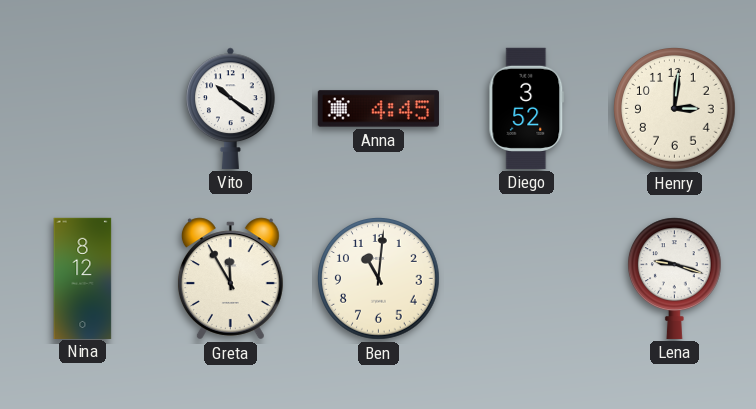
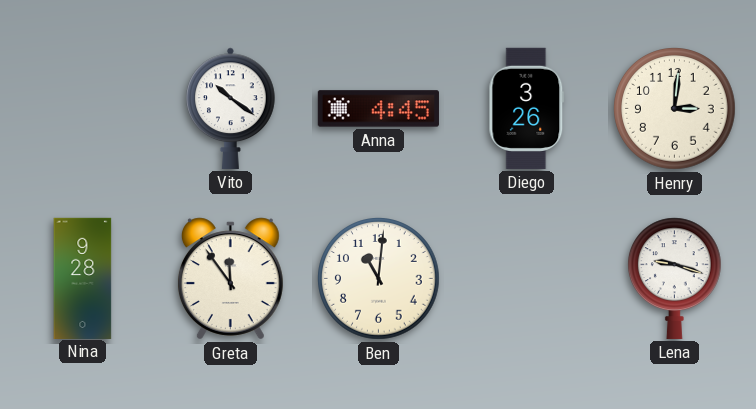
Diego: 3:52 -> 3:26 (527, 108)
Nina: 8:12 -> 9:28 (83, 278)
Greta: 11:55 -> 11:54 (230, 279)
